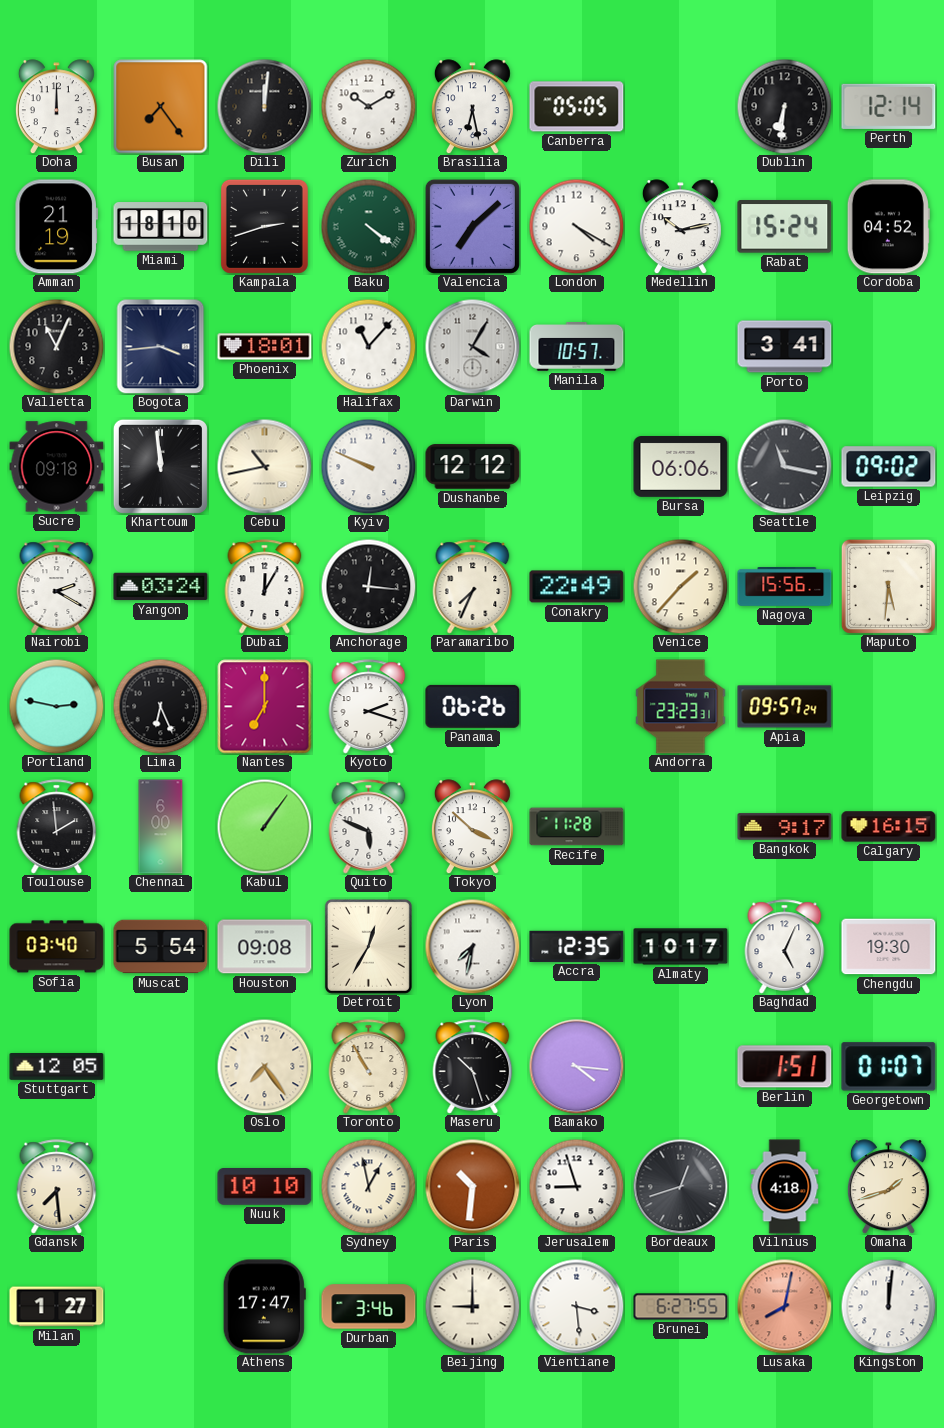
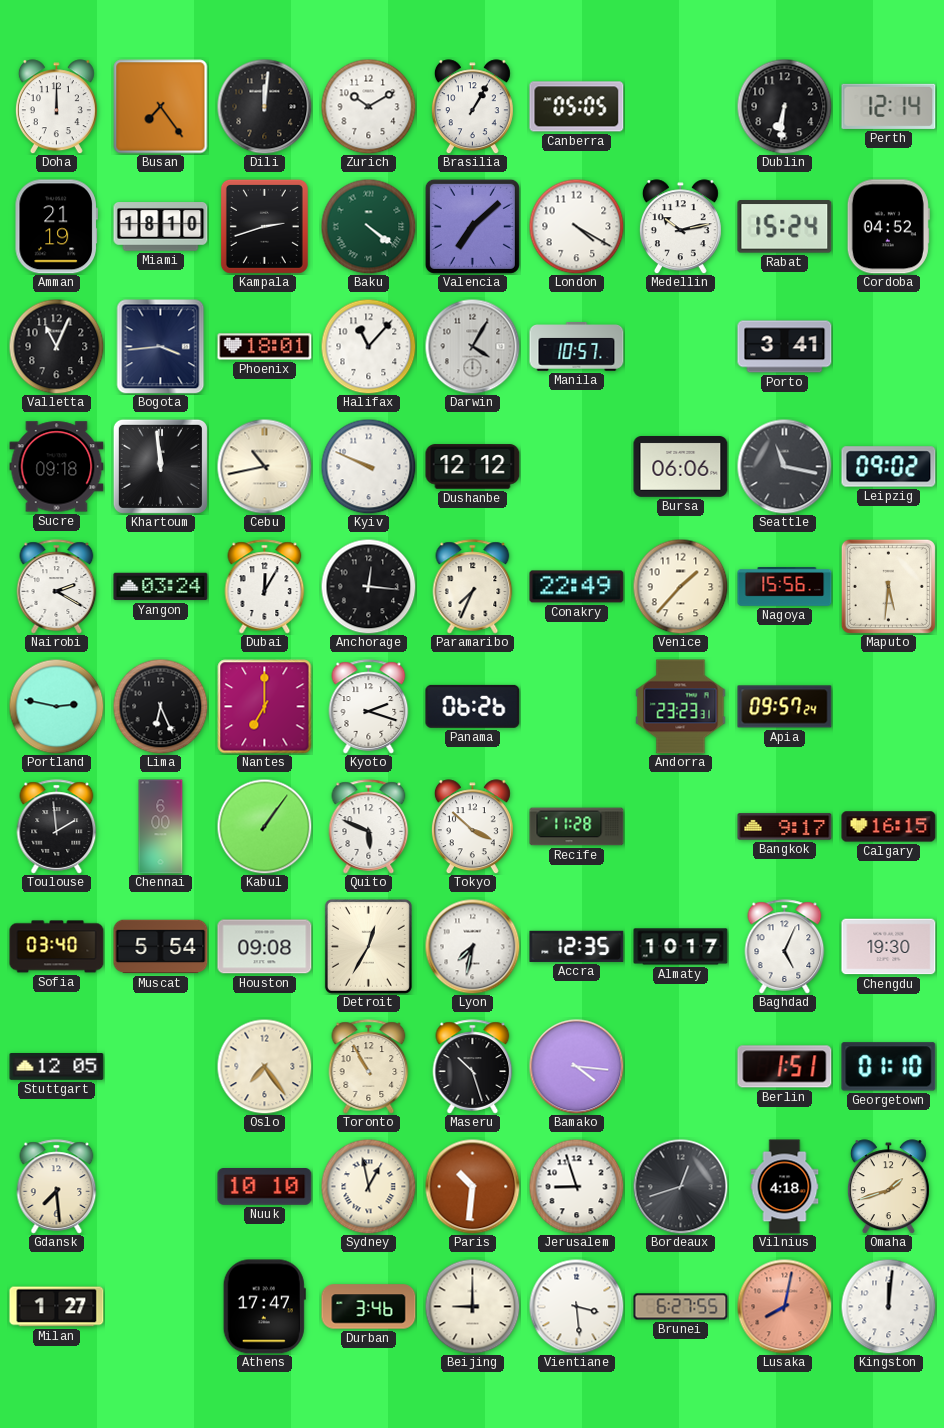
Brasilia: 6:28 -> 1:05 (472, 107)
Georgetown: 01:07 -> 01:10 (889, 1067)
